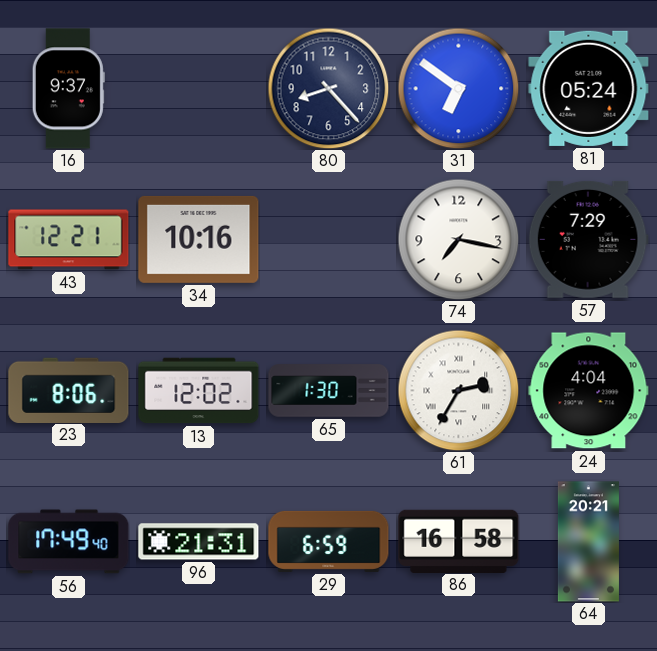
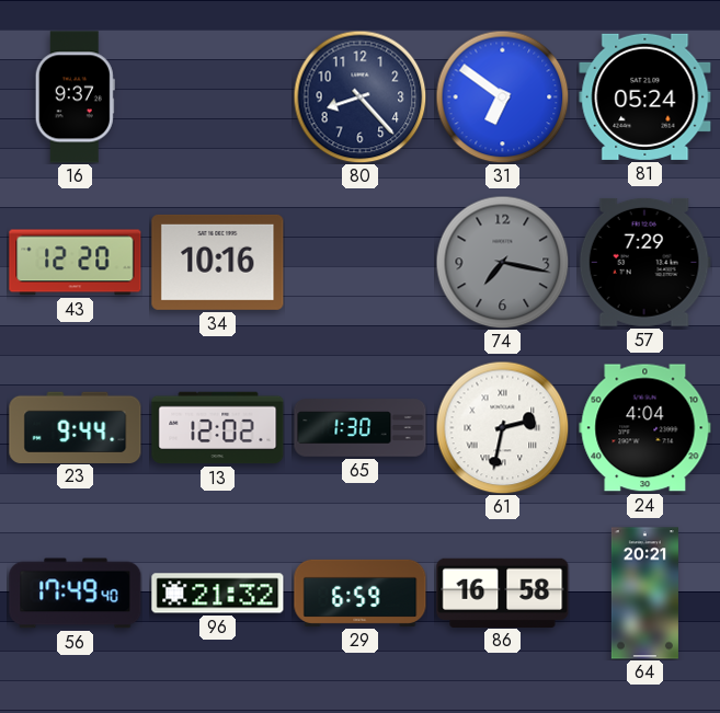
43: 12:21 -> 12:20 (76, 263)
74 dial: white -> grey (502, 262)
23: 8:06 -> 9:44 (76, 427)
61: 2:35 -> 2:32 (502, 427)
96: 21:31 -> 21:32 (218, 594)
